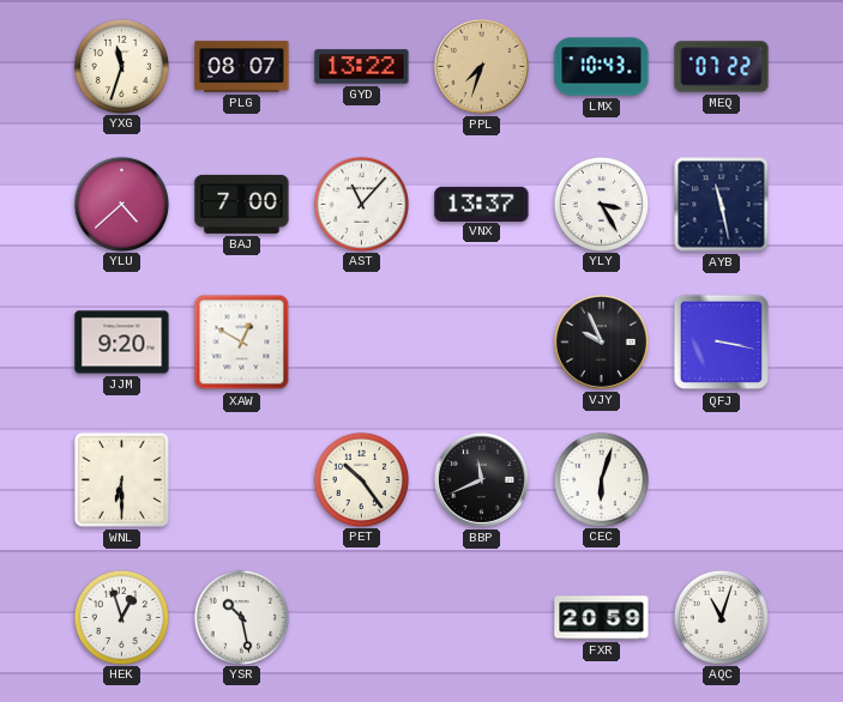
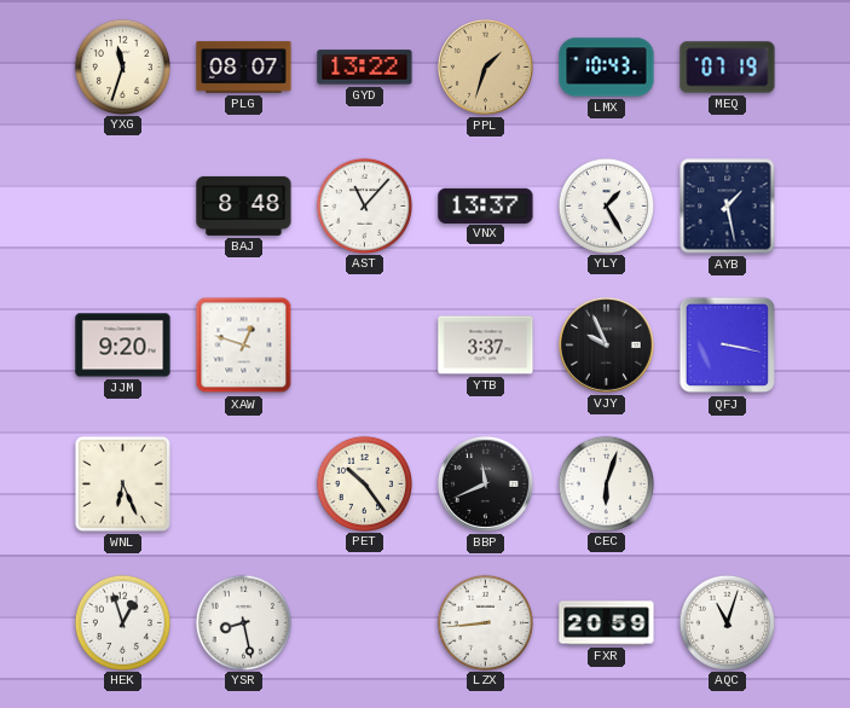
PPL: 7:33 -> 1:33 (485, 66)
MEQ: 07:22 -> 07:19 (728, 68)
YLU: 4:38 -> none (121, 204)
BAJ: 7:00 -> 8:48 (244, 205)
YLY: 3:25 -> 1:25 (606, 205)
AYB: 11:28 -> 1:28 (728, 207)
XAW: 12:50 -> 12:48 (244, 346)
YTB: none -> 3:37 (486, 346)
WNL: 6:30 -> 6:26 (122, 483)
YSR: 10:28 -> 8:28 (243, 622)
LZX: none -> 8:44 (485, 622)
